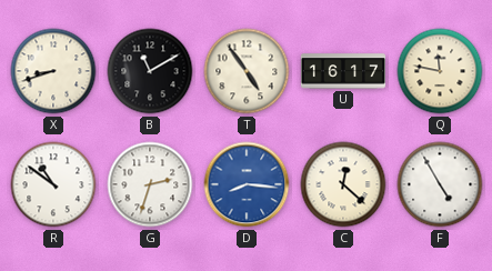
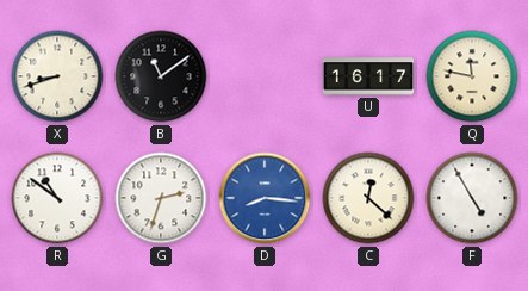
B: 11:10 -> 11:09 (161, 76)
T: 4:54 -> none (247, 71)
